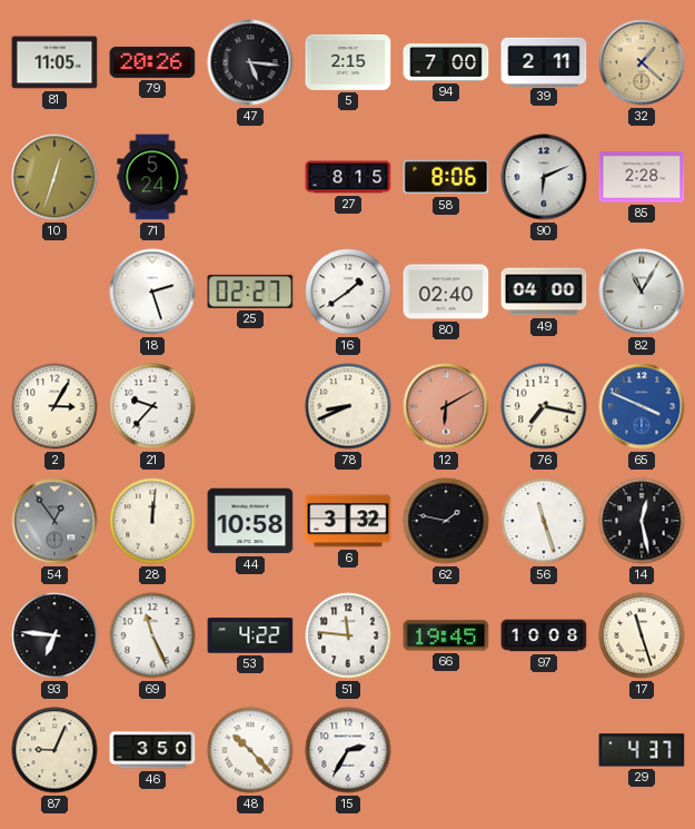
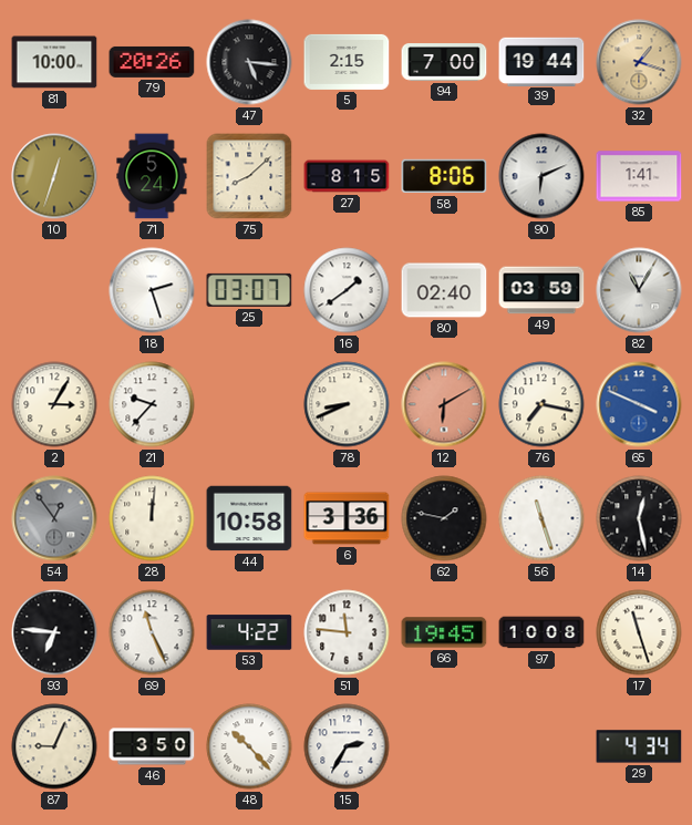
81: 11:05 -> 10:00 (54, 62)
39: 2:11 -> 19:44 (541, 61)
32: 1:22 -> 1:18 (639, 62)
75: none -> 8:08 (249, 176)
85: 2:28 -> 1:41 (639, 176)
25: 02:27 -> 03:07 (249, 290)
49: 04:00 -> 03:59 (541, 290)
6: 3:32 -> 3:36 (347, 518)
29: 4:37 -> 4:34 (639, 746)
